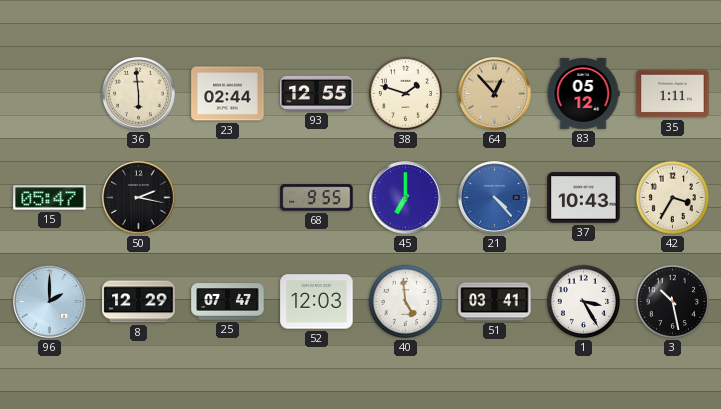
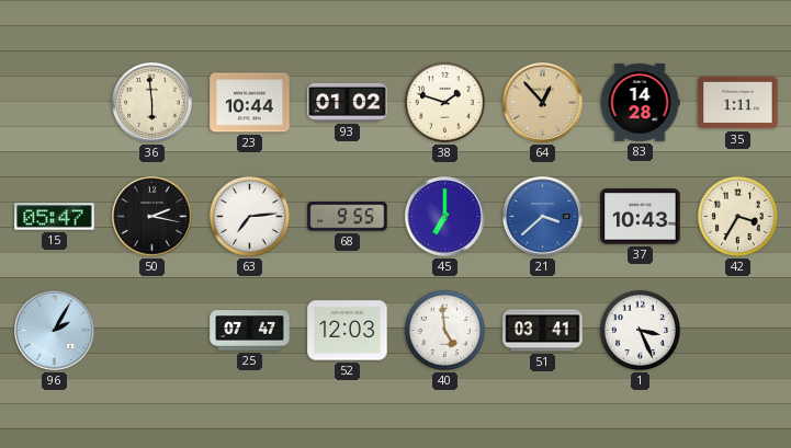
23: 02:44 -> 10:44 (250, 103)
93: 12:55 -> 01:02 (348, 102)
83: 05:12 -> 14:28 (640, 103)
63: none -> 7:14 (249, 216)
21: 4:23 -> 3:38 (543, 217)
96: 2:00 -> 2:05 (55, 331)
8: 12:29 -> none (139, 302)
1: 3:25 -> 3:26 (640, 330)
3: 10:28 -> none (672, 301)
